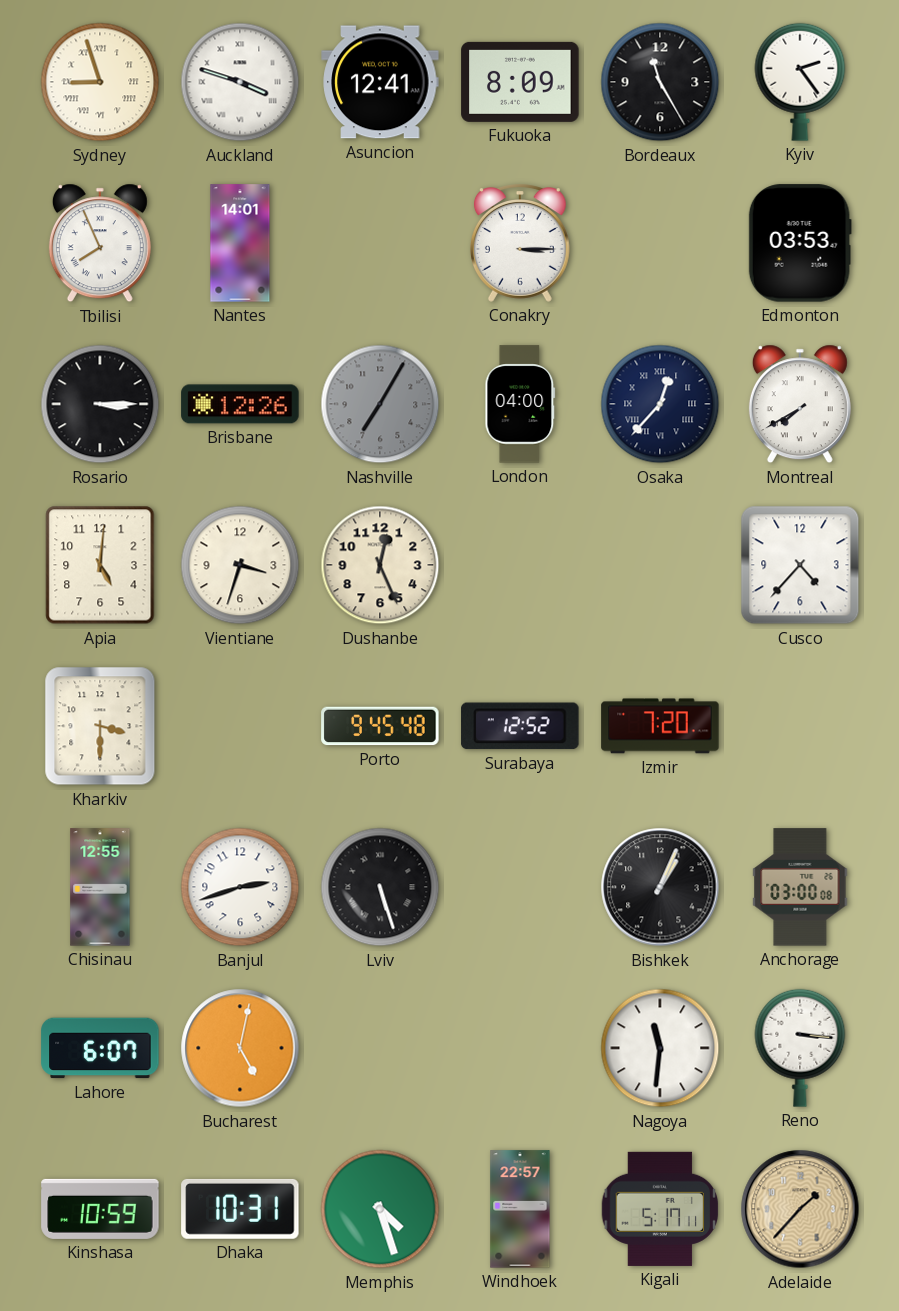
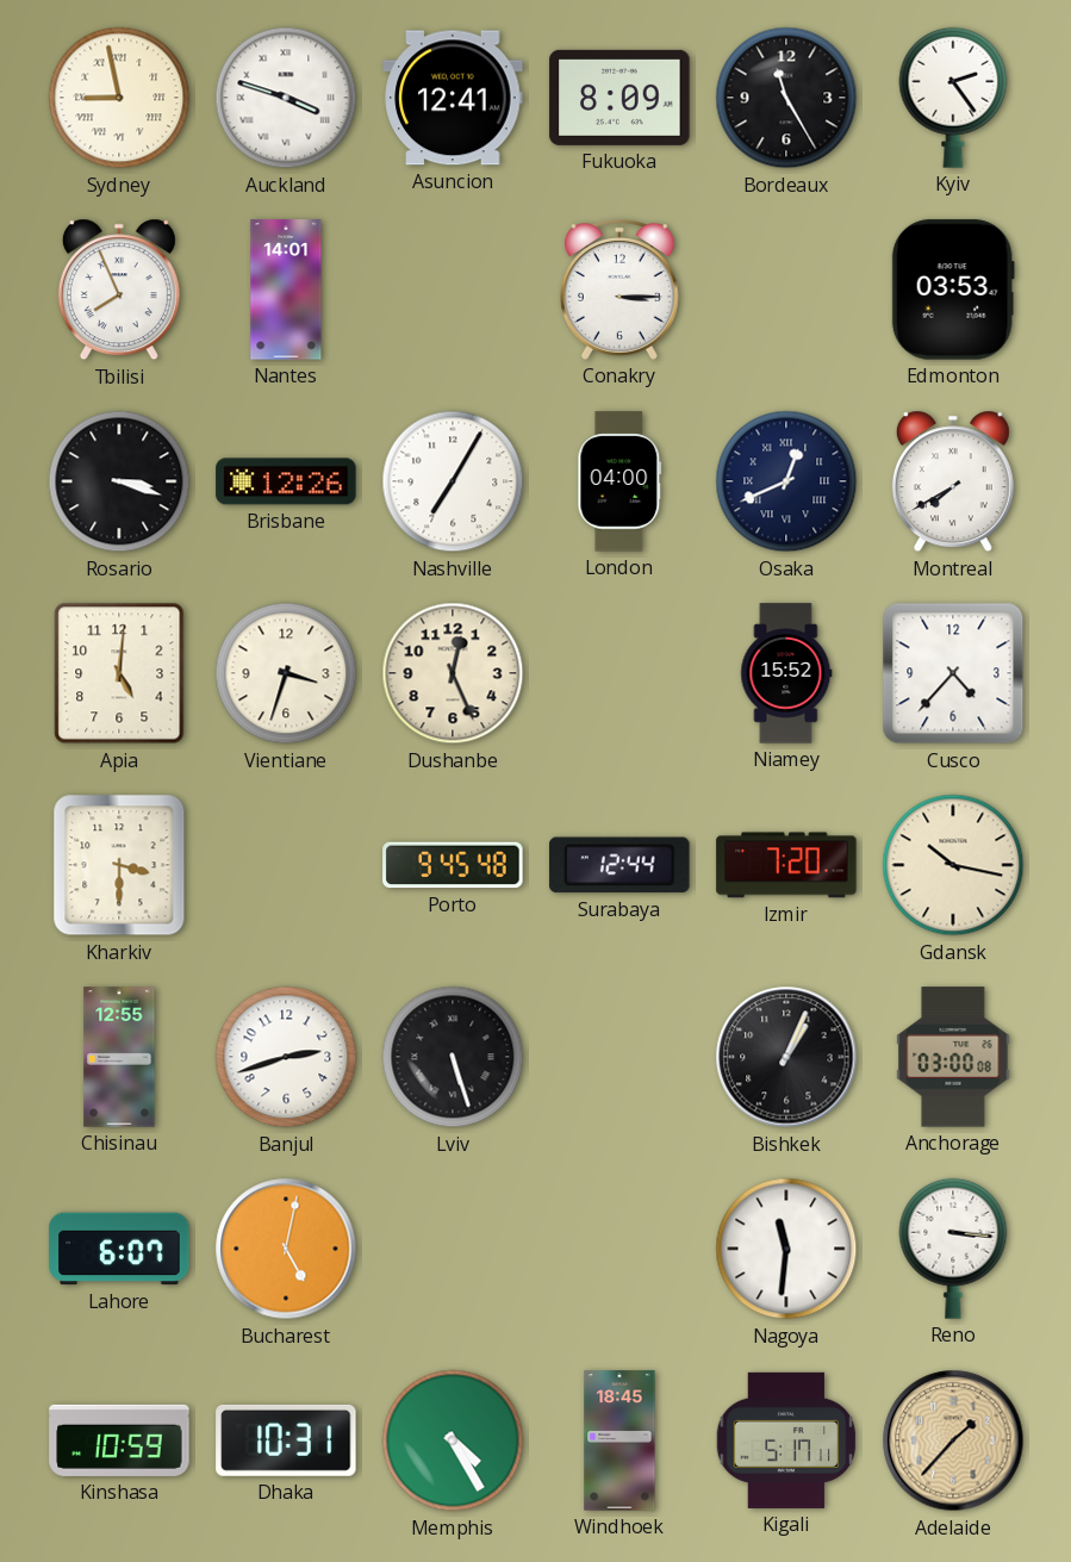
Sydney: 8:57 -> 8:58 (119, 98)
Rosario: 3:15 -> 3:18 (119, 481)
Nashville dial: grey -> white (453, 481)
Osaka: 12:37 -> 12:41 (786, 481)
Niamey: none -> 15:52 (786, 673)
Surabaya: 12:52 -> 12:44 (619, 865)
Gdansk: none -> 10:17 (953, 865)
Memphis: 4:27 -> 4:25 (453, 1440)
Windhoek: 22:57 -> 18:45 (619, 1440)
